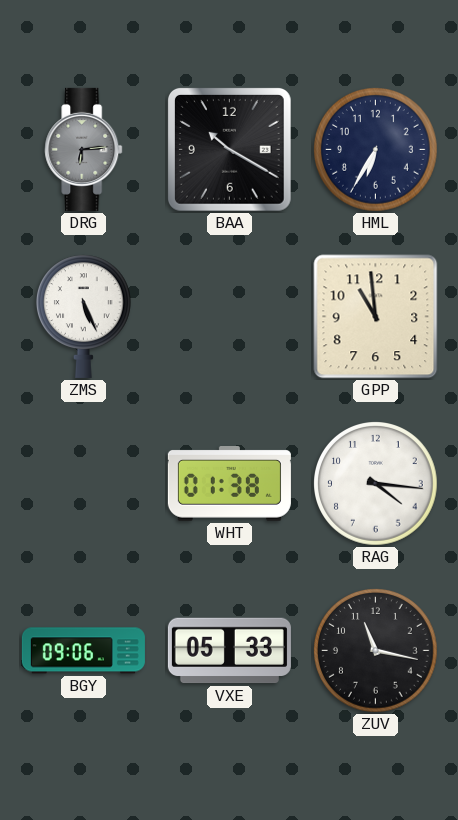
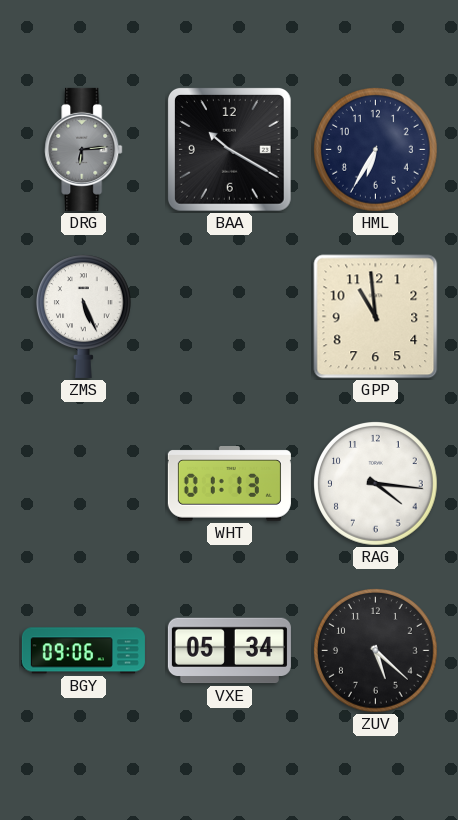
WHT: 01:38 -> 01:13 (229, 484)
VXE: 05:33 -> 05:34 (229, 651)
ZUV: 11:17 -> 5:22 (376, 651)
